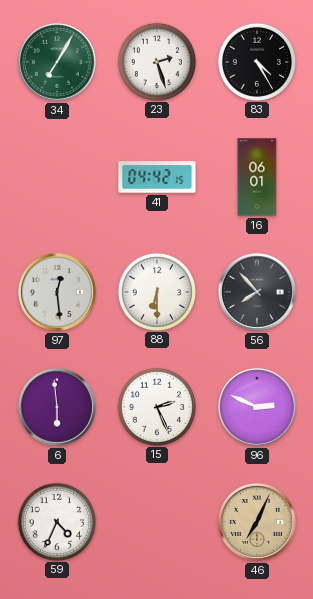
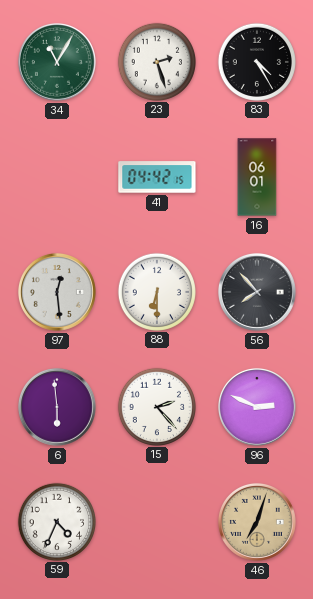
34: 7:05 -> 11:05 (57, 62)
15: 2:26 -> 2:23 (156, 406)
46: 7:04 -> 7:03 (257, 522)
